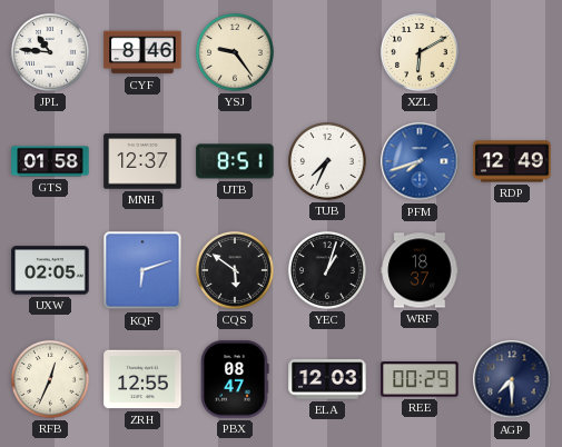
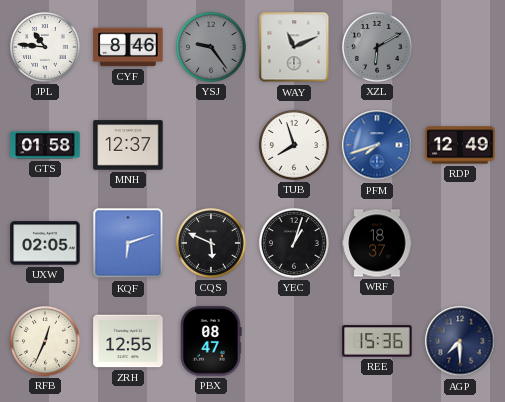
YSJ dial: cream -> grey (211, 47)
WAY: none -> 11:11 (294, 47)
XZL dial: cream -> grey (377, 47)
UTB: 8:51 -> none (235, 161)
TUB: 7:34 -> 7:57 (294, 145)
CQS: 5:51 -> 5:49 (211, 243)
ELA: 12:03 -> none (327, 379)
REE: 00:29 -> 15:36 (377, 341)
